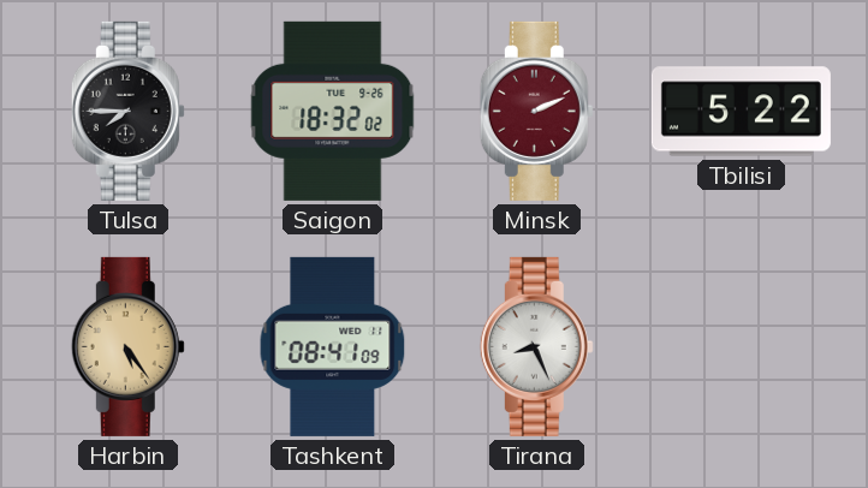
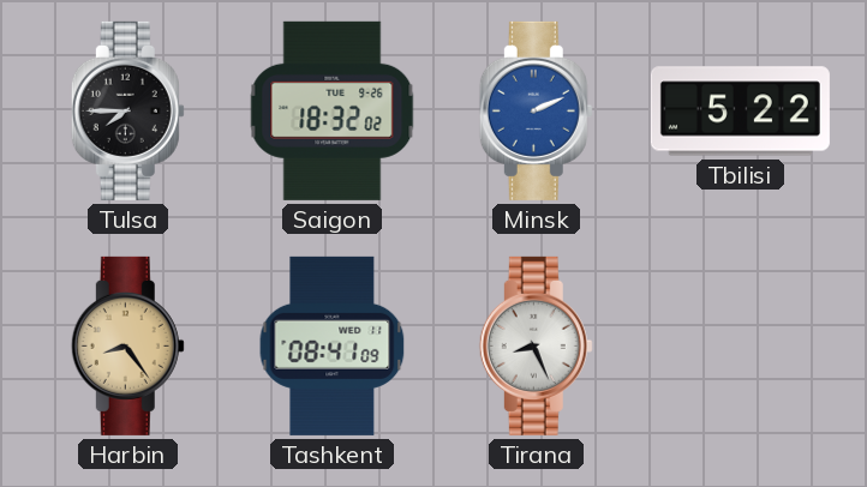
Minsk dial: burgundy -> blue (536, 110)
Harbin: 5:24 -> 8:24 (127, 345)
